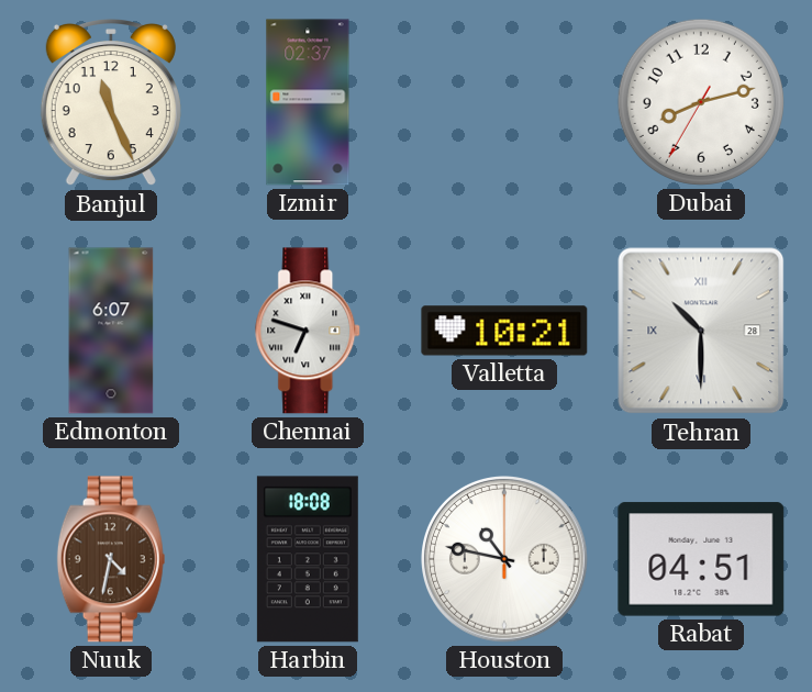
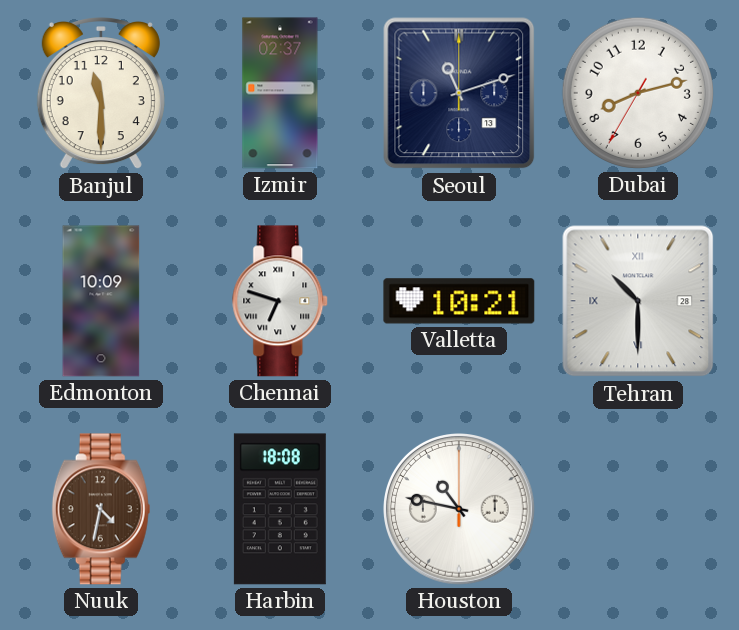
Banjul: 11:26 -> 11:30 (101, 94)
Seoul: none -> 11:12 (459, 93)
Edmonton: 6:07 -> 10:09 (101, 301)
Rabat: 04:51 -> none (701, 559)
